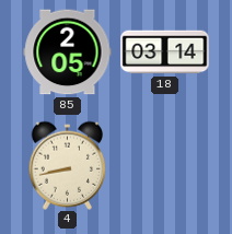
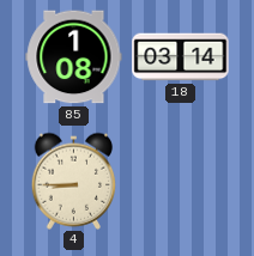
85: 2:05 -> 1:08 (74, 57)
4: 8:43 -> 8:45 (74, 181)
